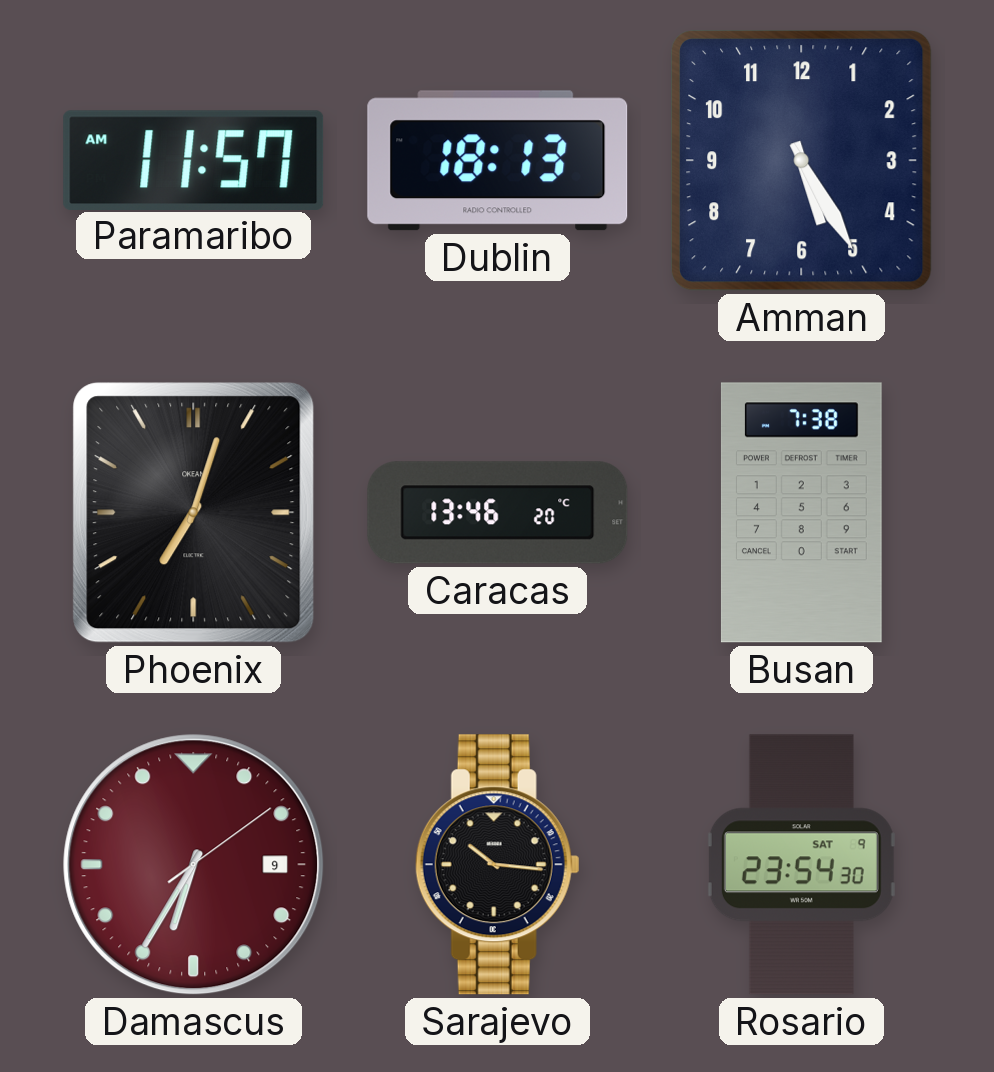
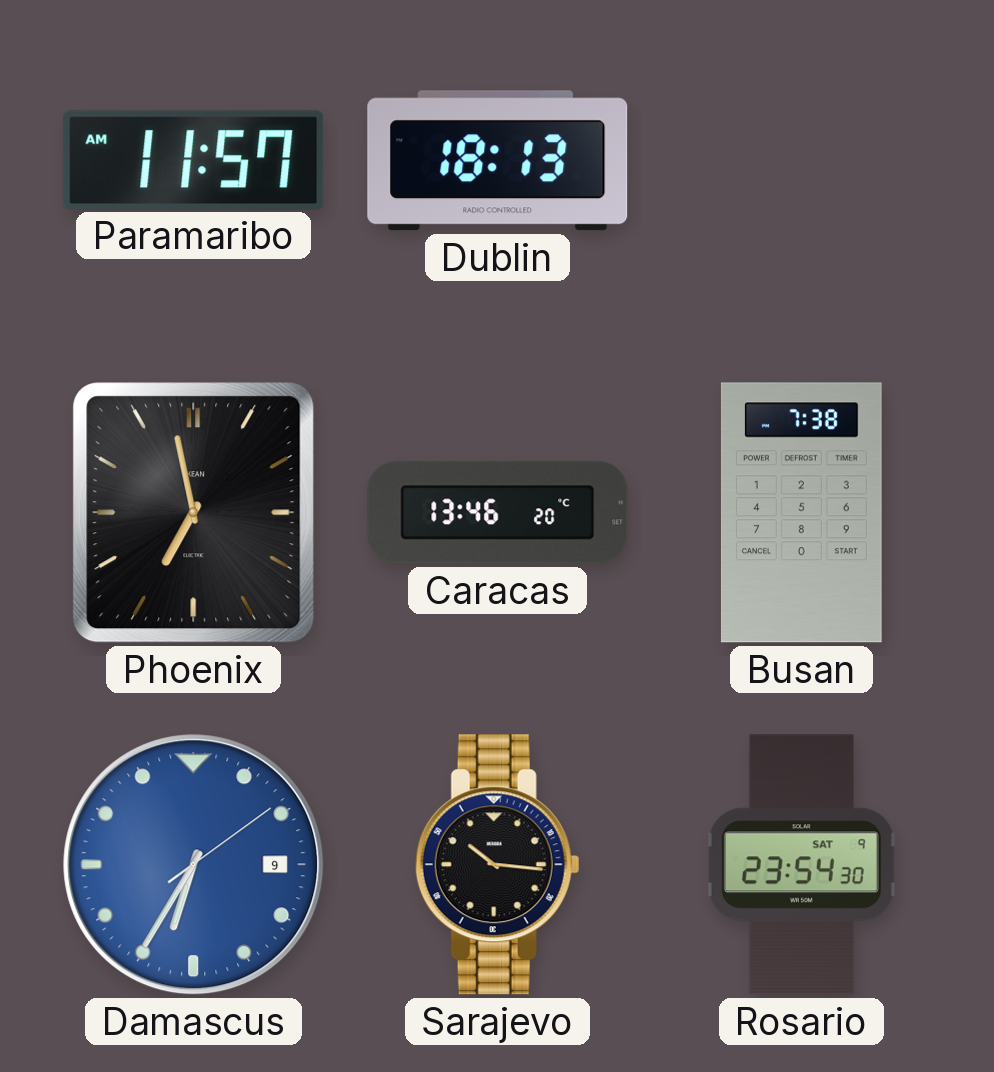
Amman: 5:25 -> none (802, 161)
Phoenix: 7:03 -> 6:58 (194, 513)
Damascus dial: burgundy -> blue (194, 865)
